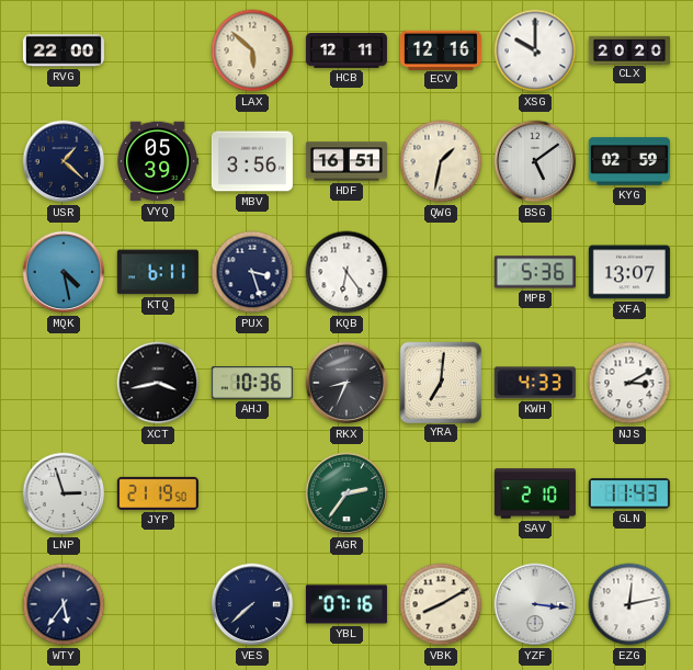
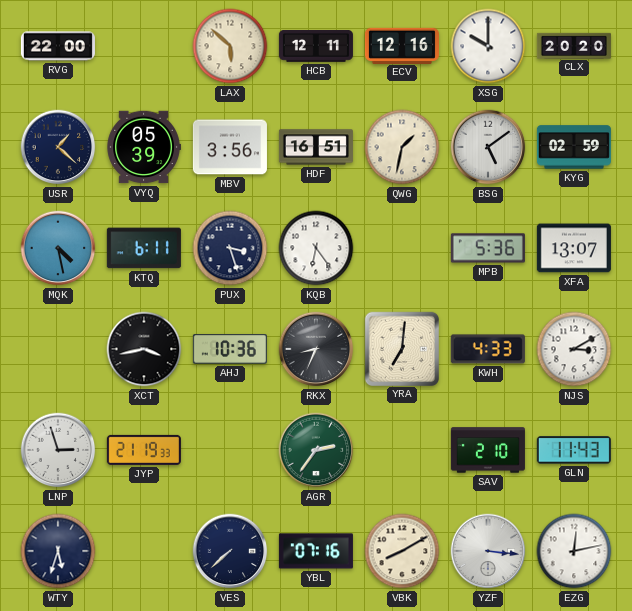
JYP: 21:19:50 -> 21:19:33 (144, 450)
WTY: 5:36 -> 5:33 (58, 551)
